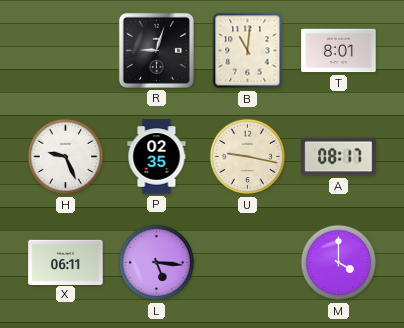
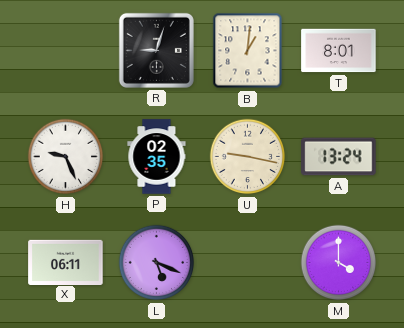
B: 11:01 -> 1:01 (248, 51)
A: 08:17 -> 13:24 (339, 157)
L: 5:16 -> 5:19 (157, 263)
